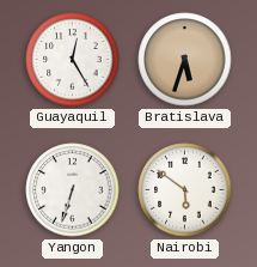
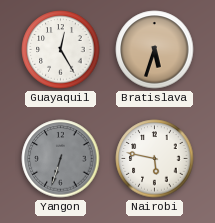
Yangon dial: white -> grey (61, 159)
Nairobi: 5:51 -> 5:47 (155, 159)
